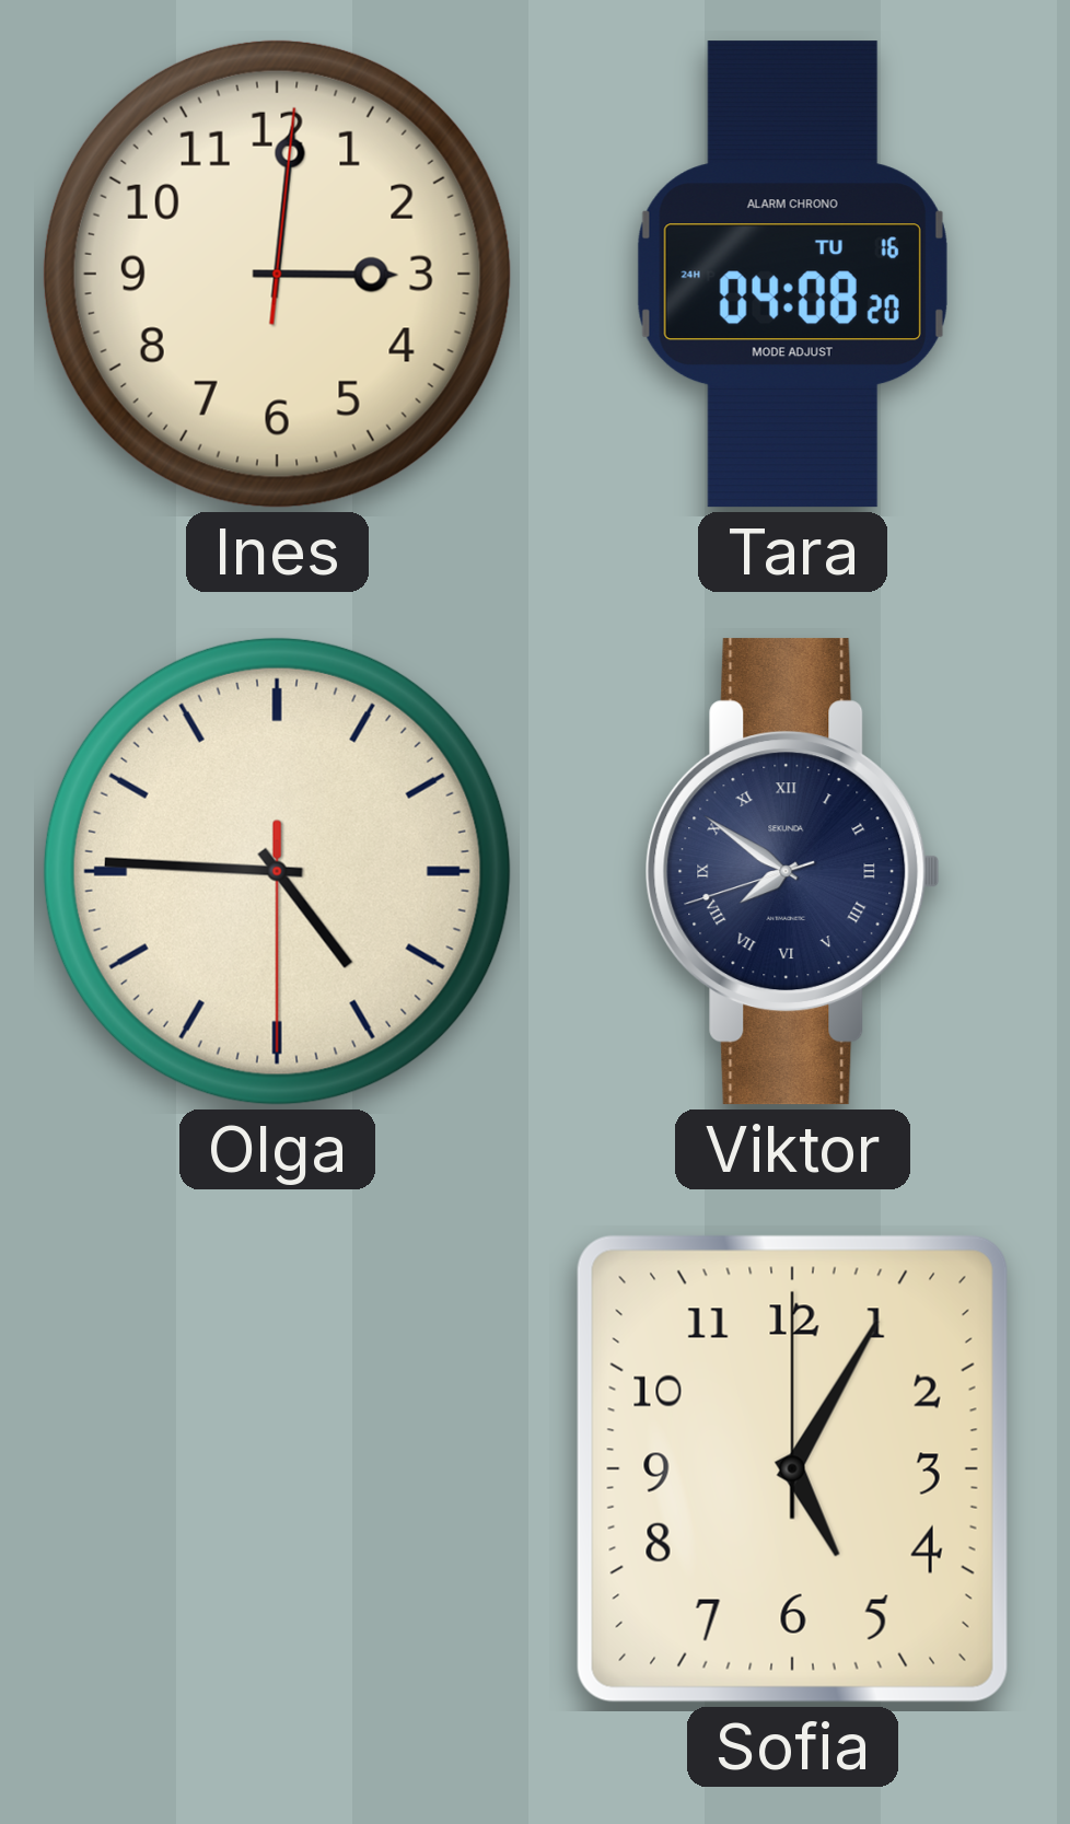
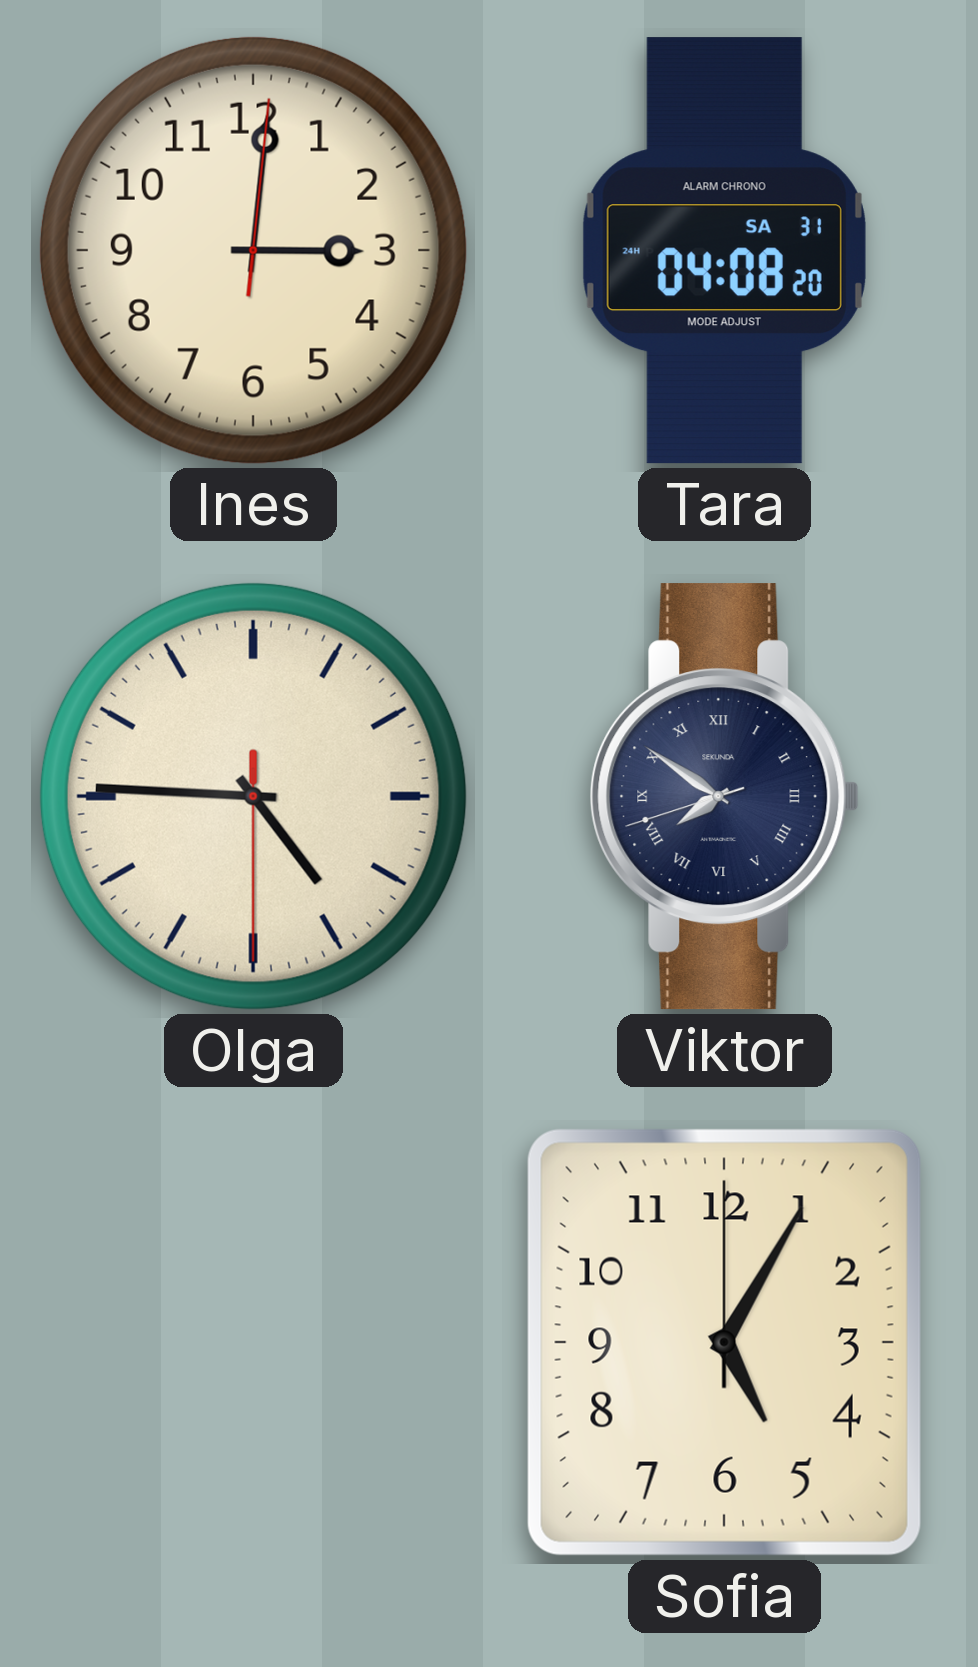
Tara date: TU 16 -> SA 31 (724, 251)
